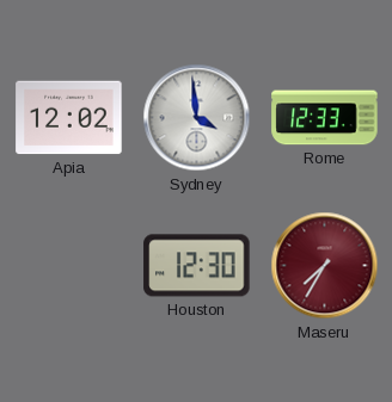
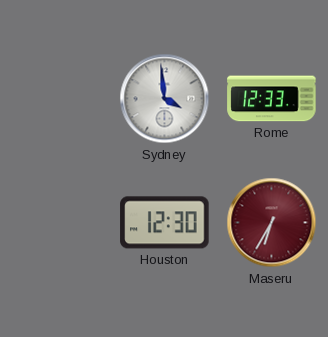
Apia: 12:02 -> none (69, 118)
Maseru: 7:35 -> 6:35 (272, 223)
